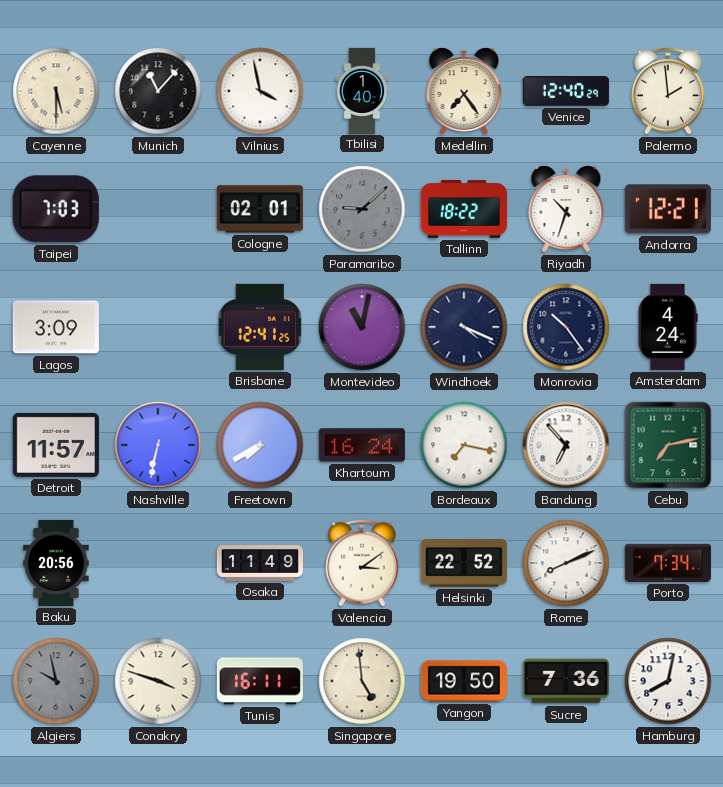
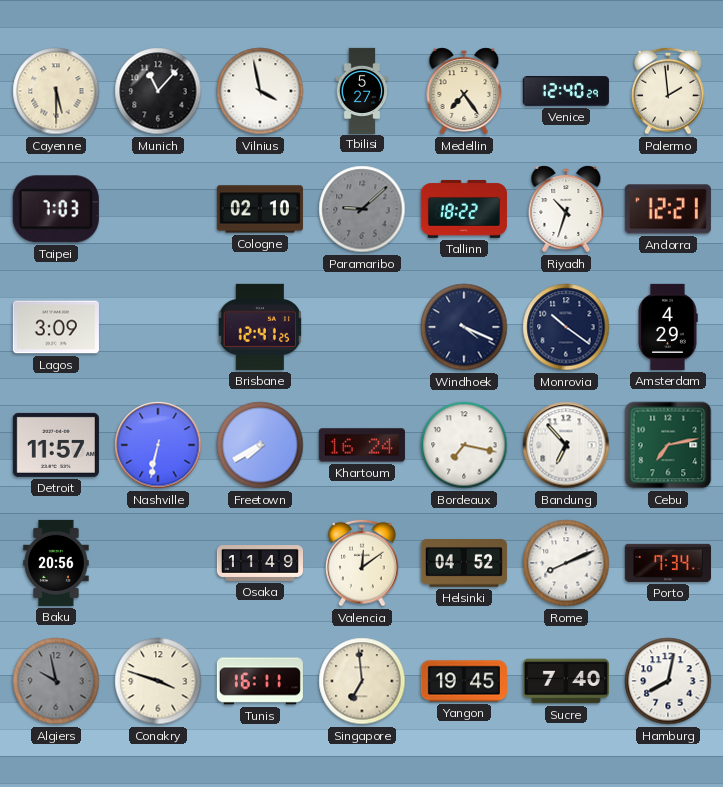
Tbilisi: 1:40 -> 5:27 (362, 90)
Cologne: 02:01 -> 02:10 (260, 209)
Montevideo: 11:02 -> none (362, 327)
Monrovia: 10:24 -> 10:21 (566, 327)
Amsterdam: 4:24 -> 4:29 (668, 327)
Valencia: 3:09 -> 12:09 (363, 563)
Helsinki: 22:52 -> 04:52 (464, 564)
Singapore: 4:59 -> 6:59 (362, 681)
Yangon: 19:50 -> 19:45 (464, 681)
Sucre: 7:36 -> 7:40 (566, 681)
